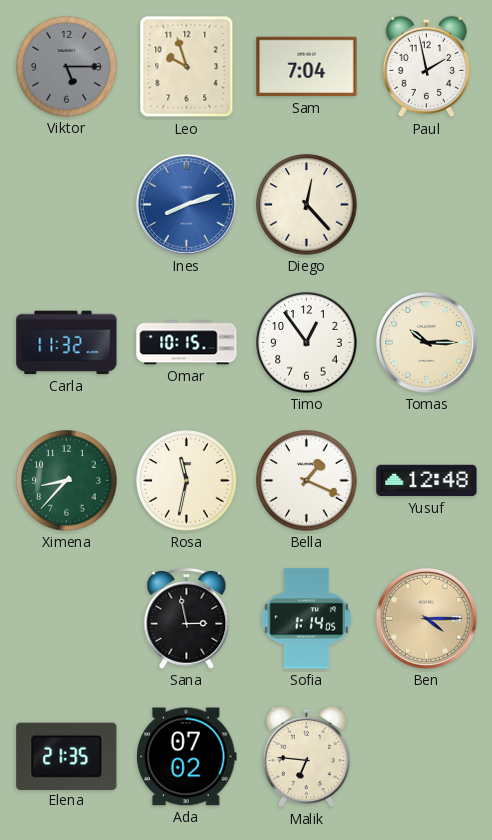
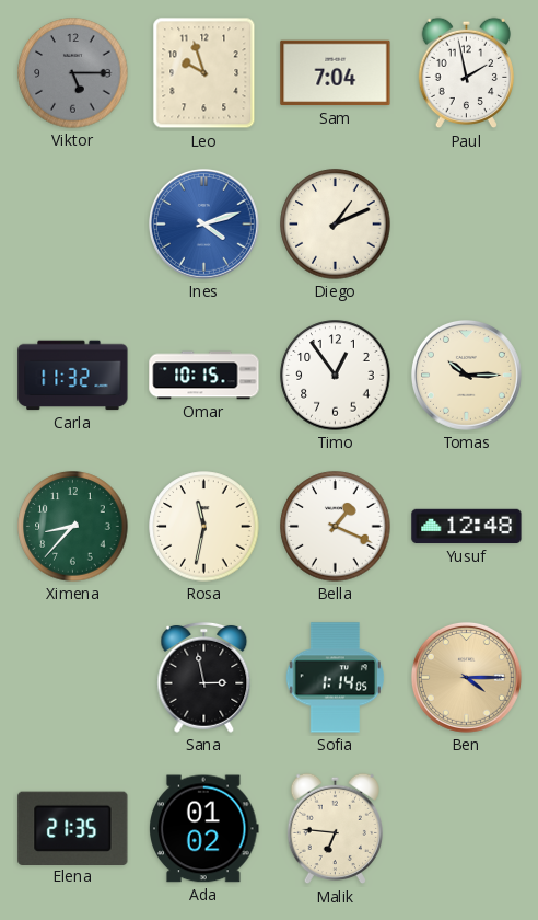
Ines: 8:12 -> 4:12 (203, 223)
Diego: 12:23 -> 1:11 (336, 225)
Ada: 07:02 -> 01:02 (204, 829)
